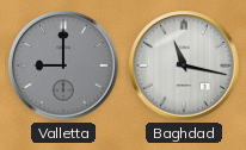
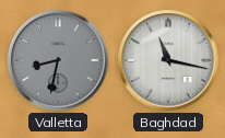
Valletta: 9:00 -> 8:32 (58, 60)
